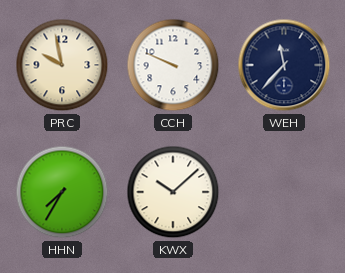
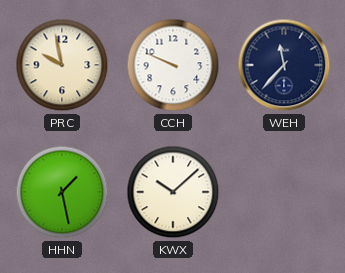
HHN: 7:35 -> 1:28 (62, 192)
